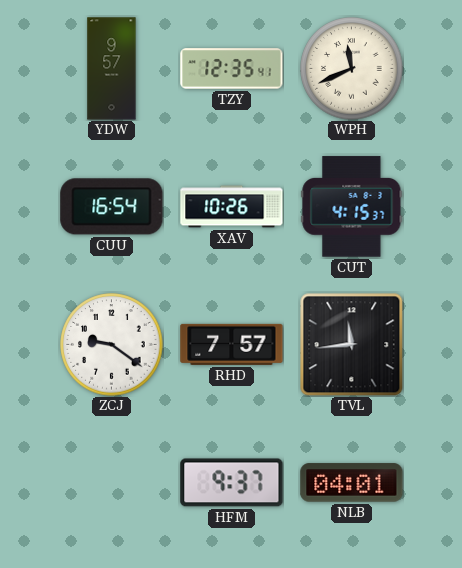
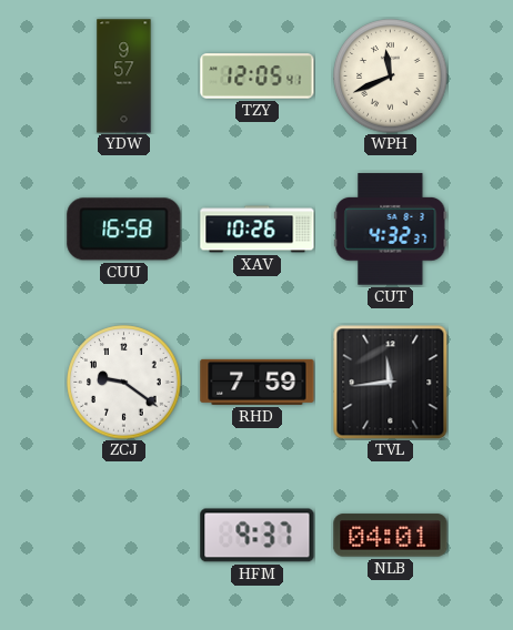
TZY: 12:35 -> 12:05 (258, 77)
CUU: 16:54 -> 16:58 (124, 230)
CUT: 4:15 -> 4:32 (391, 230)
RHD: 7:57 -> 7:59 (258, 382)
